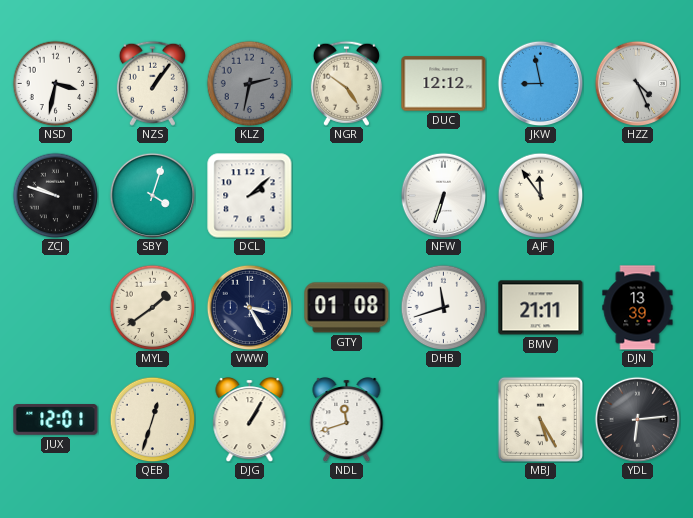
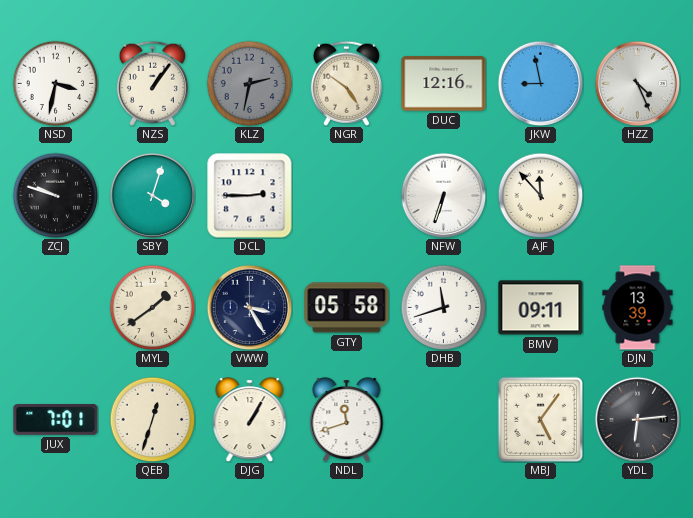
DUC: 12:12 -> 12:16 (444, 84)
DCL: 2:08 -> 2:45 (250, 196)
AJF: 11:54 -> 11:53 (540, 195)
GTY: 01:08 -> 05:58 (347, 308)
BMV: 21:11 -> 09:11 (541, 308)
JUX: 12:01 -> 7:01 (56, 420)
MBJ: 5:25 -> 5:06 (540, 419)
